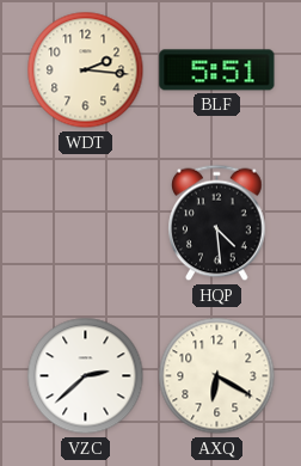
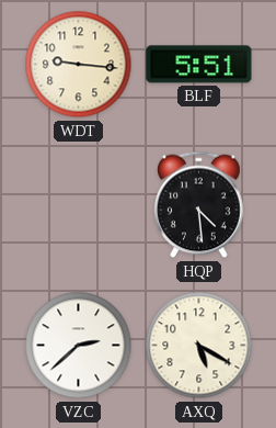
WDT: 2:16 -> 9:16 (79, 65)
AXQ: 6:20 -> 5:20 (199, 346)
